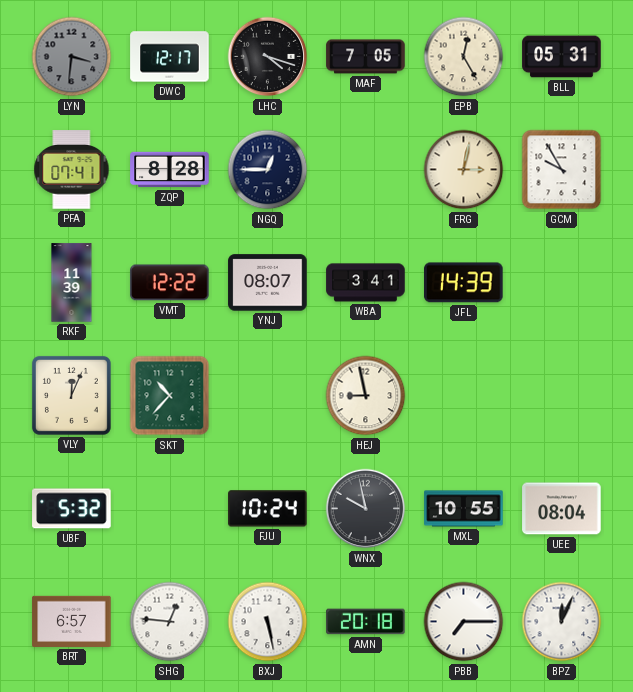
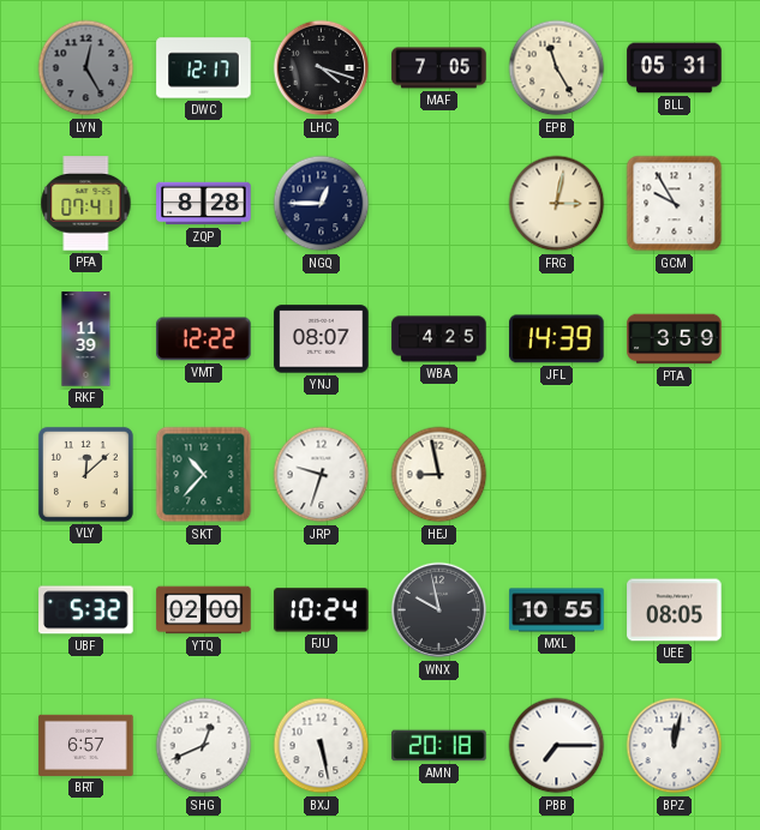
LYN: 3:31 -> 12:25 (86, 68)
EPB: 12:25 -> 11:25 (557, 68)
WBA: 3:41 -> 4:25 (439, 339)
PTA: none -> 3:59 (675, 339)
VLY: 12:04 -> 12:08 (85, 474)
JRP: none -> 9:33 (322, 475)
YTQ: none -> 02:00 (204, 611)
UEE: 08:04 -> 08:05 (675, 611)
SHG: 12:46 -> 12:41 (204, 746)
BPZ: 12:04 -> 12:02 (675, 746)
